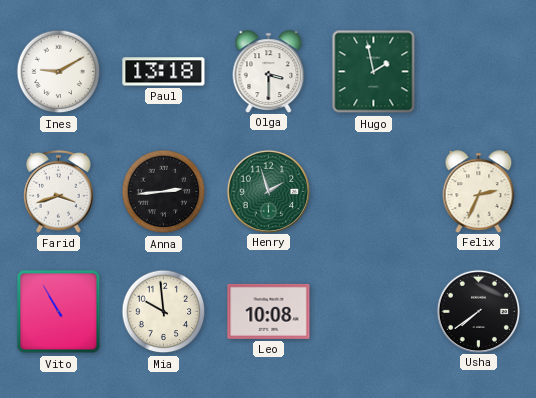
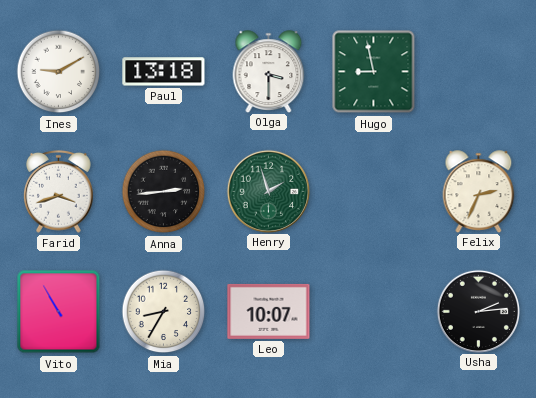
Hugo: 1:58 -> 8:58 (374, 72)
Mia: 9:59 -> 8:35 (164, 312)
Leo: 10:08 -> 10:07 (269, 311)
Usha: 7:39 -> 2:14 (478, 311)
